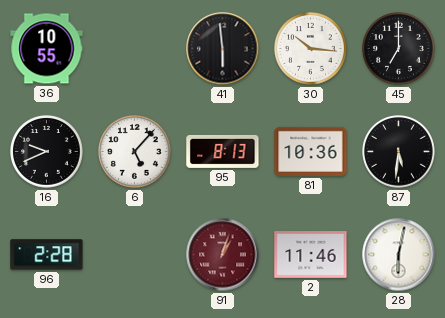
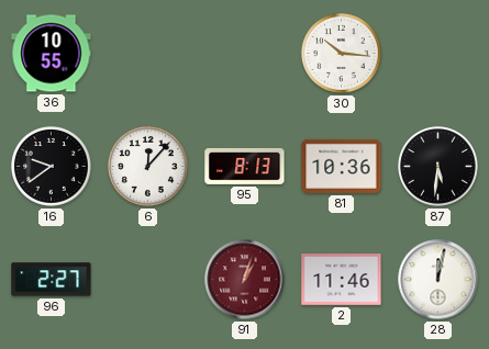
41: 5:59 -> none (223, 49)
45: 7:00 -> none (399, 49)
16: 9:41 -> 9:39 (52, 167)
6: 5:07 -> 12:07 (148, 167)
96: 2:28 -> 2:27 (52, 280)
28: 6:02 -> 12:02 (438, 280)
